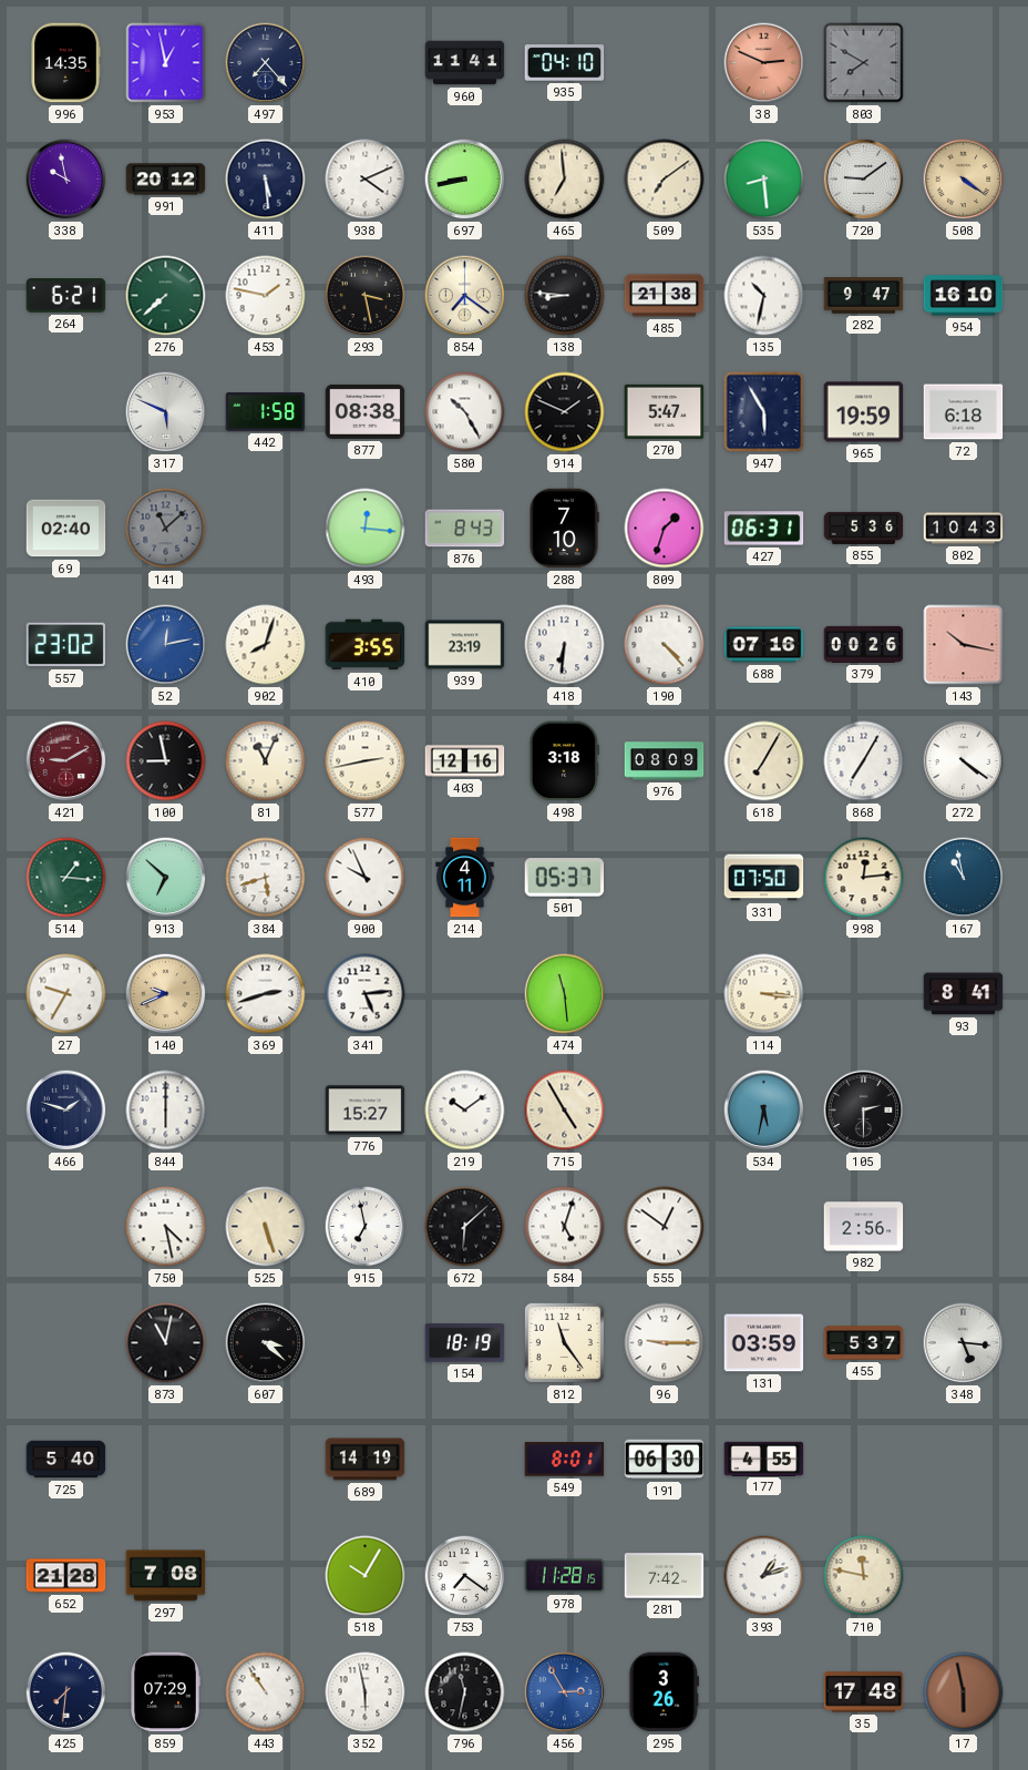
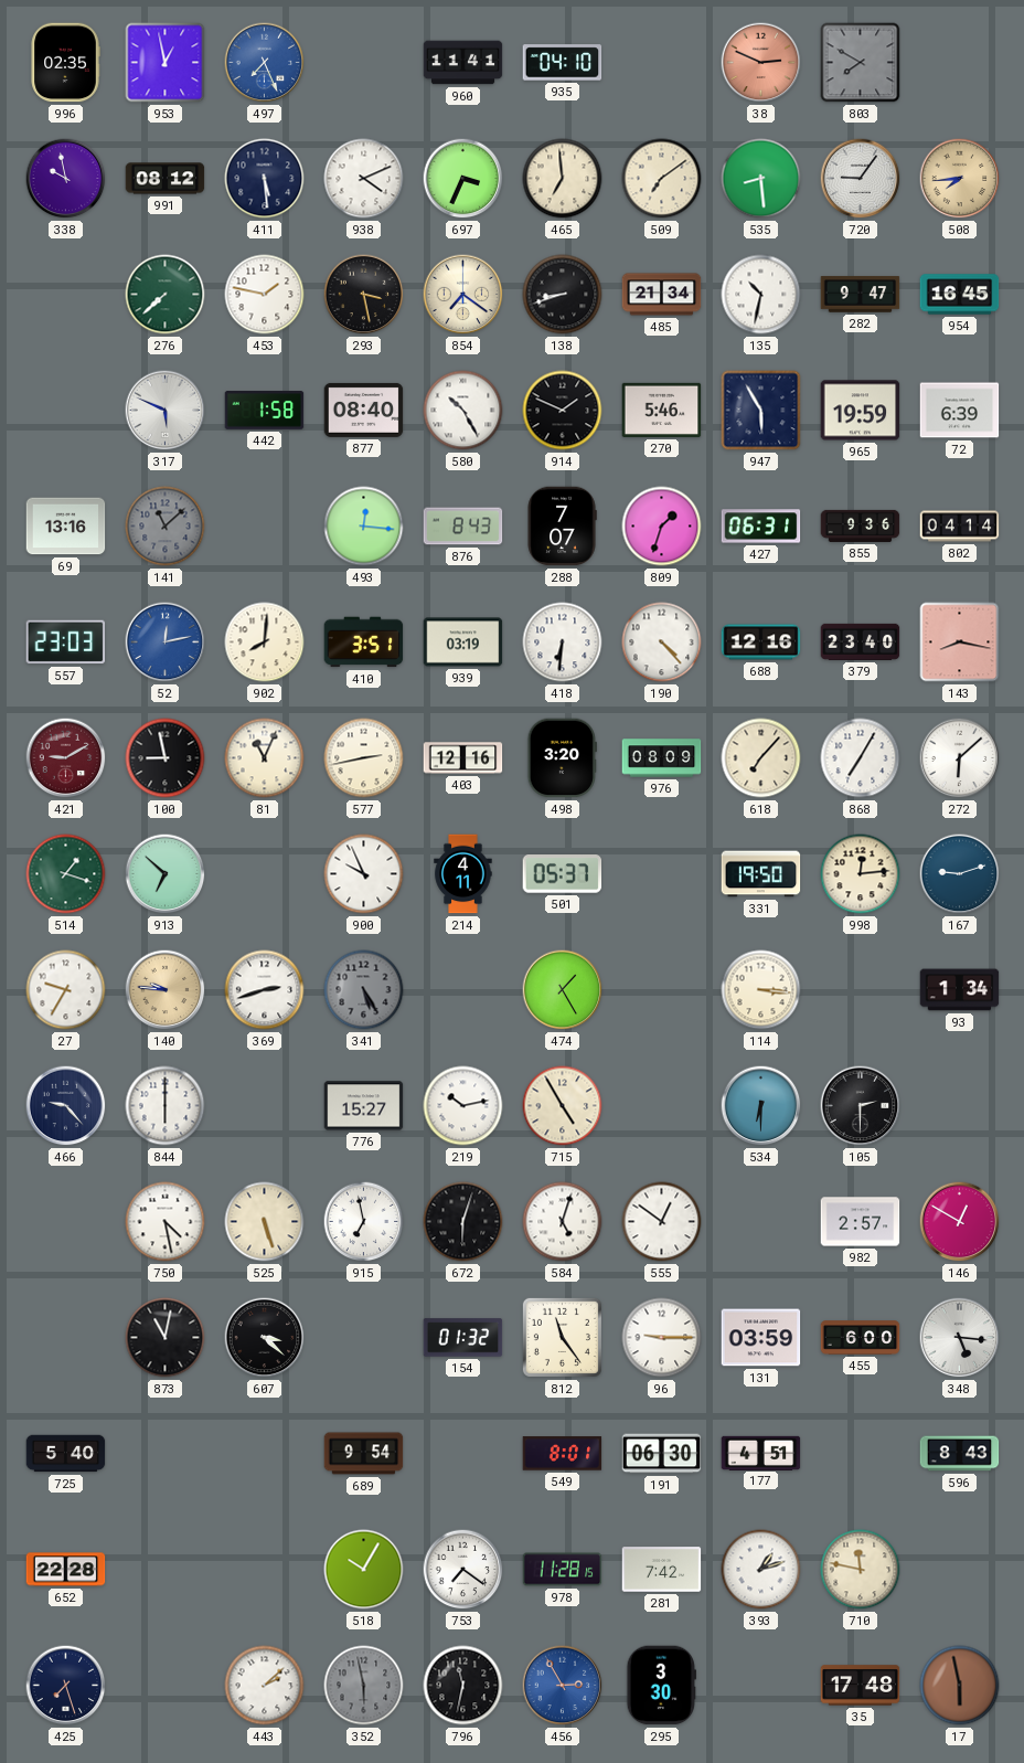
996: 14:35 -> 02:35 (65, 63)
497: 7:23 -> 7:26 (265, 63)
497 dial: navy -> blue (265, 63)
991: 20:12 -> 08:12 (166, 179)
697: 8:43 -> 3:34 (463, 179)
720: 9:09 -> 9:06 (861, 179)
508: 4:21 -> 7:44 (960, 179)
264: 6:21 -> none (66, 296)
138: 8:46 -> 8:42 (563, 295)
485: 21:38 -> 21:34 (662, 295)
954: 16:10 -> 16:45 (960, 295)
877: 08:38 -> 08:40 (364, 410)
270: 5:47 -> 5:46 (662, 410)
72: 6:18 -> 6:39 (960, 411)
69: 02:40 -> 13:16 (66, 527)
288: 7:10 -> 7:07 (562, 527)
855: 5:36 -> 9:36 (861, 525)
802: 10:43 -> 04:14 (960, 527)
557: 23:02 -> 23:03 (66, 642)
902: 8:03 -> 8:01 (265, 642)
410: 3:55 -> 3:51 (364, 642)
939: 23:19 -> 03:19 (463, 642)
688: 07:16 -> 12:16 (761, 642)
379: 00:26 -> 23:40 (861, 641)
143: 10:17 -> 8:17 (960, 642)
498: 3:18 -> 3:20 (562, 758)
618: 7:05 -> 7:07 (761, 758)
272: 4:21 -> 6:08 (960, 758)
514: 1:16 -> 1:18 (66, 874)
384: 5:42 -> none (266, 878)
331: 07:50 -> 19:50 (761, 874)
167: 10:58 -> 9:12 (960, 874)
140: 9:41 -> 9:46 (166, 990)
341: 5:14 -> 5:25 (364, 990)
341 dial: white -> grey (364, 990)
474: 11:29 -> 1:25 (563, 990)
93: 8:41 -> 1:34 (960, 990)
466: 1:48 -> 9:23 (66, 1106)
219: 10:09 -> 10:13 (463, 1106)
534: 5:32 -> 6:30 (761, 1106)
672: 6:08 -> 6:03 (463, 1222)
982: 2:56 -> 2:57 (861, 1222)
146: none -> 12:50 (960, 1222)
154: 18:19 -> 01:32 (463, 1338)
455: 5:37 -> 6:00 (861, 1338)
689: 14:19 -> 9:54 (364, 1454)
177: 4:55 -> 4:51 (761, 1453)
596: none -> 8:43 (960, 1454)
652: 21:28 -> 22:28 (66, 1570)
297: 7:08 -> none (166, 1576)
425: 7:31 -> 7:27 (66, 1686)
859: 07:29 -> none (165, 1692)
443: 10:54 -> 2:08 (265, 1686)
352 dial: white -> grey (364, 1686)
295: 3:26 -> 3:30 (661, 1686)
